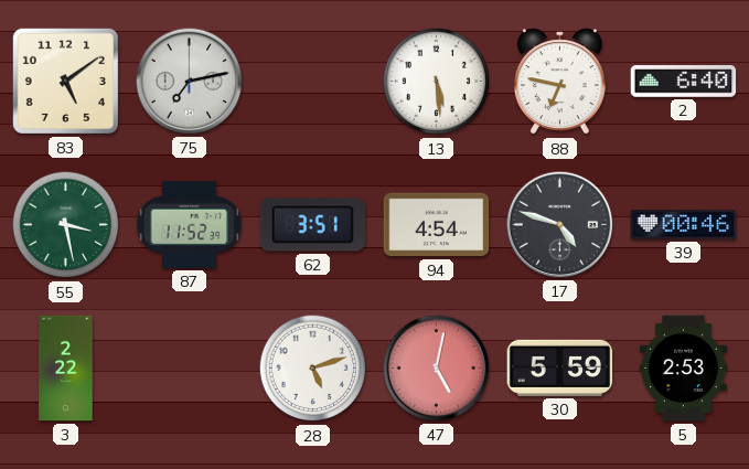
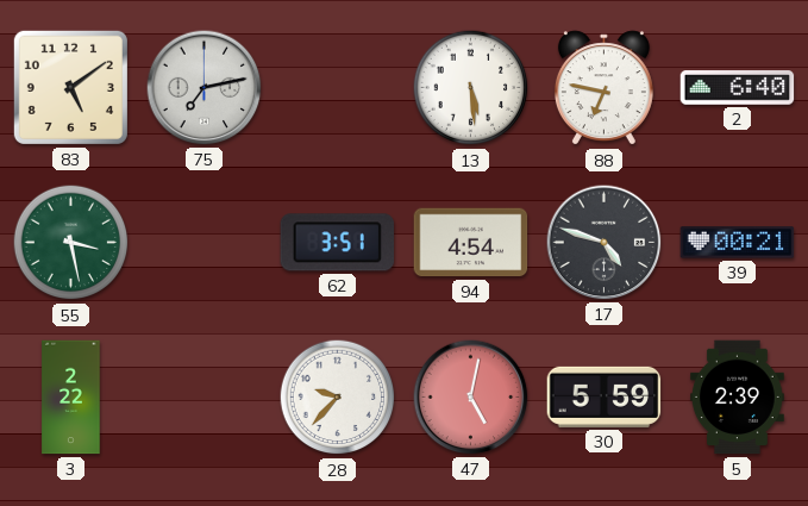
87: 11:52 -> none (190, 224)
39: 00:46 -> 00:21 (738, 243)
28: 5:12 -> 9:37 (338, 398)
5: 2:53 -> 2:39 (737, 398)
